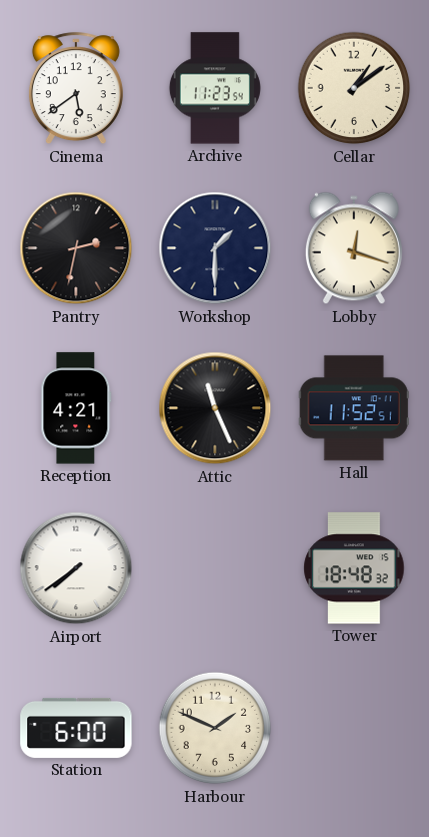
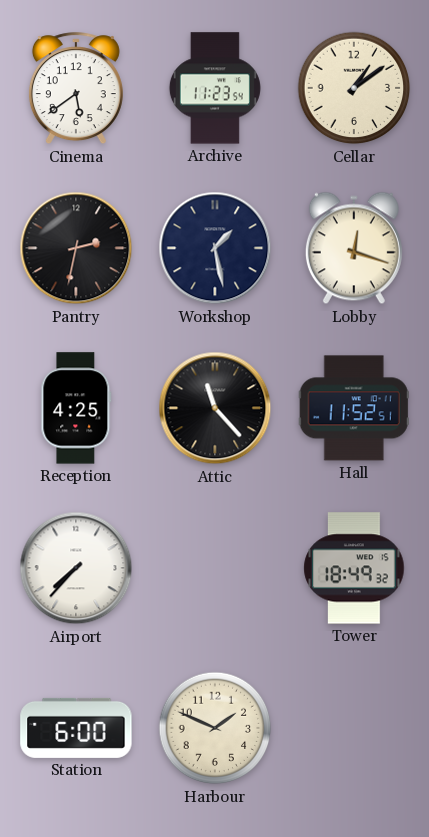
Workshop: 1:30 -> 1:28 (215, 248)
Reception: 4:21 -> 4:25 (76, 408)
Attic: 11:26 -> 11:23 (215, 408)
Airport: 7:39 -> 7:37 (76, 568)
Tower: 18:48 -> 18:49 (354, 568)
